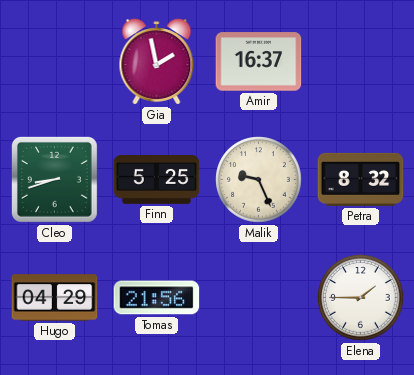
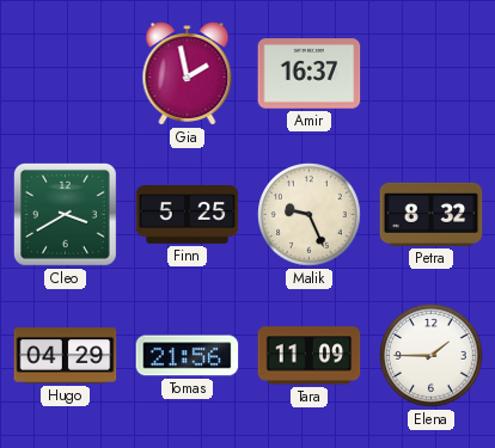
Cleo: 8:42 -> 3:40 (65, 214)
Tara: none -> 11:09 (310, 356)
